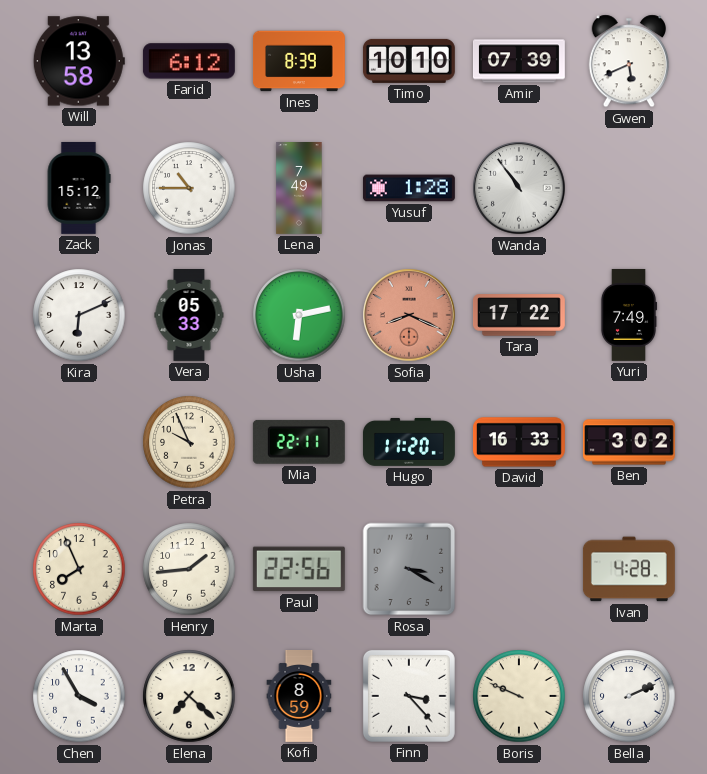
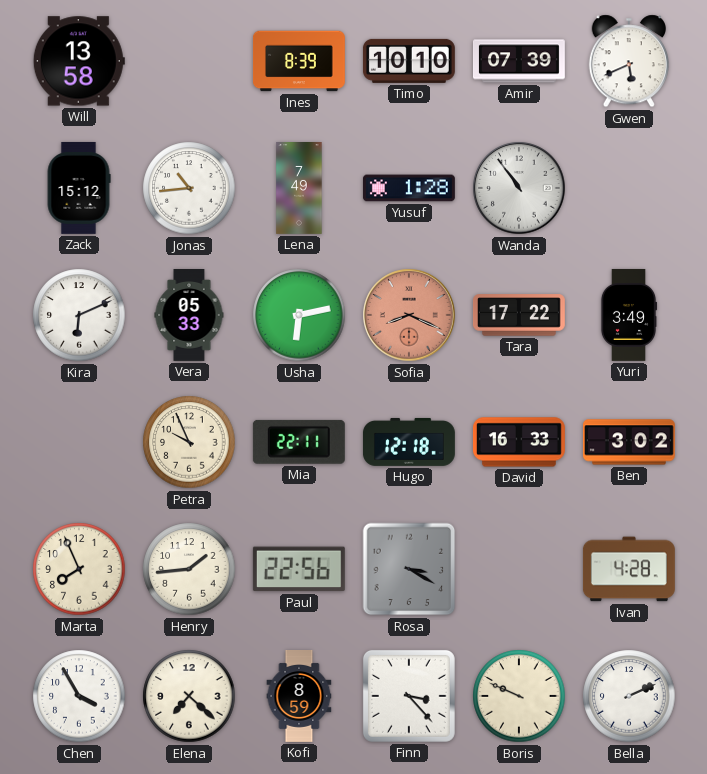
Farid: 6:12 -> none (189, 61)
Jonas: 10:45 -> 10:44 (189, 188)
Yuri: 7:49 -> 3:49 (629, 315)
Hugo: 11:20 -> 12:18 (409, 442)
